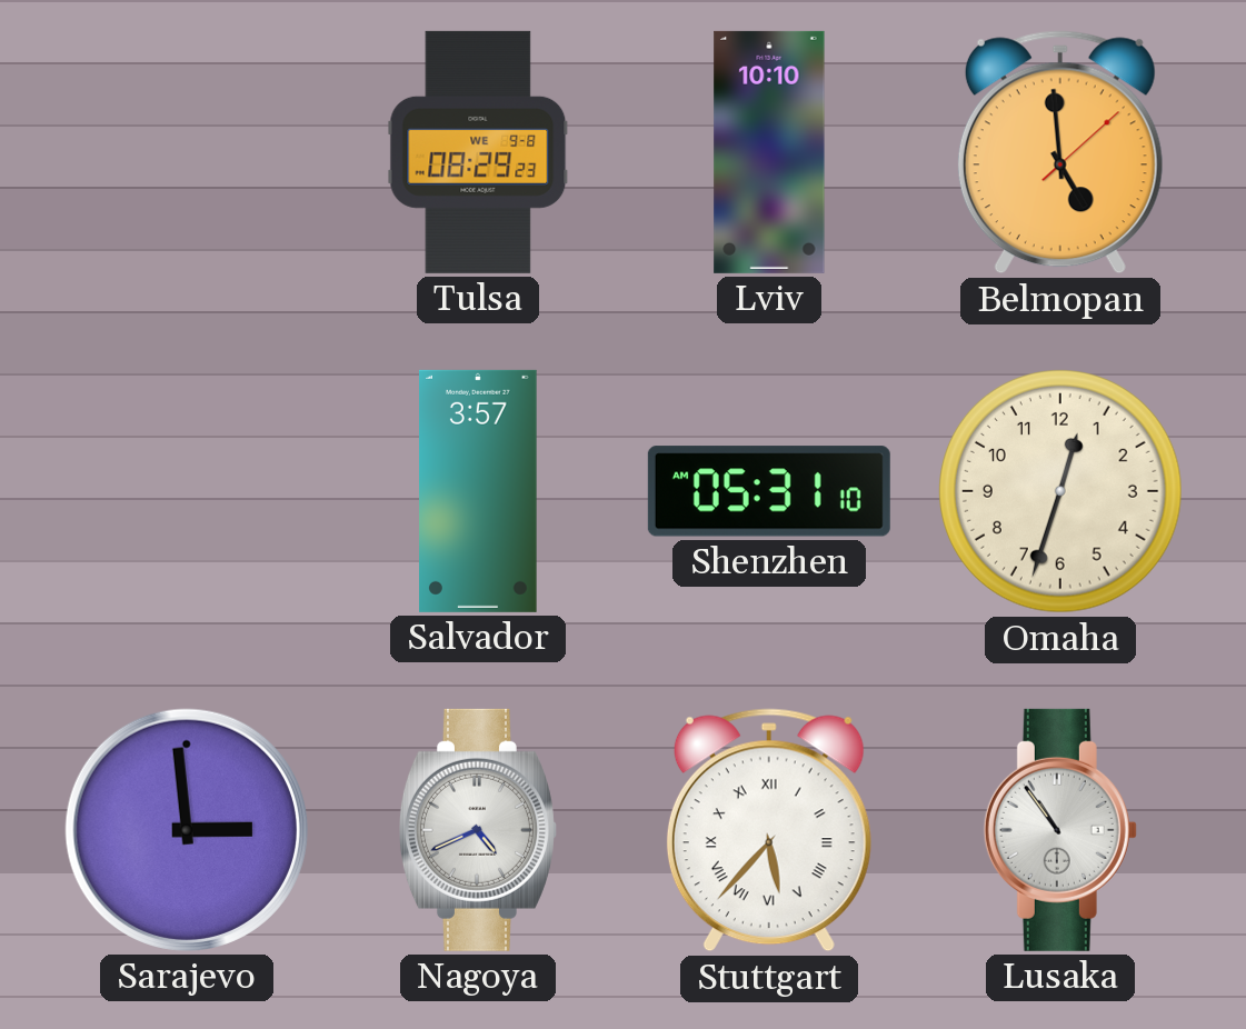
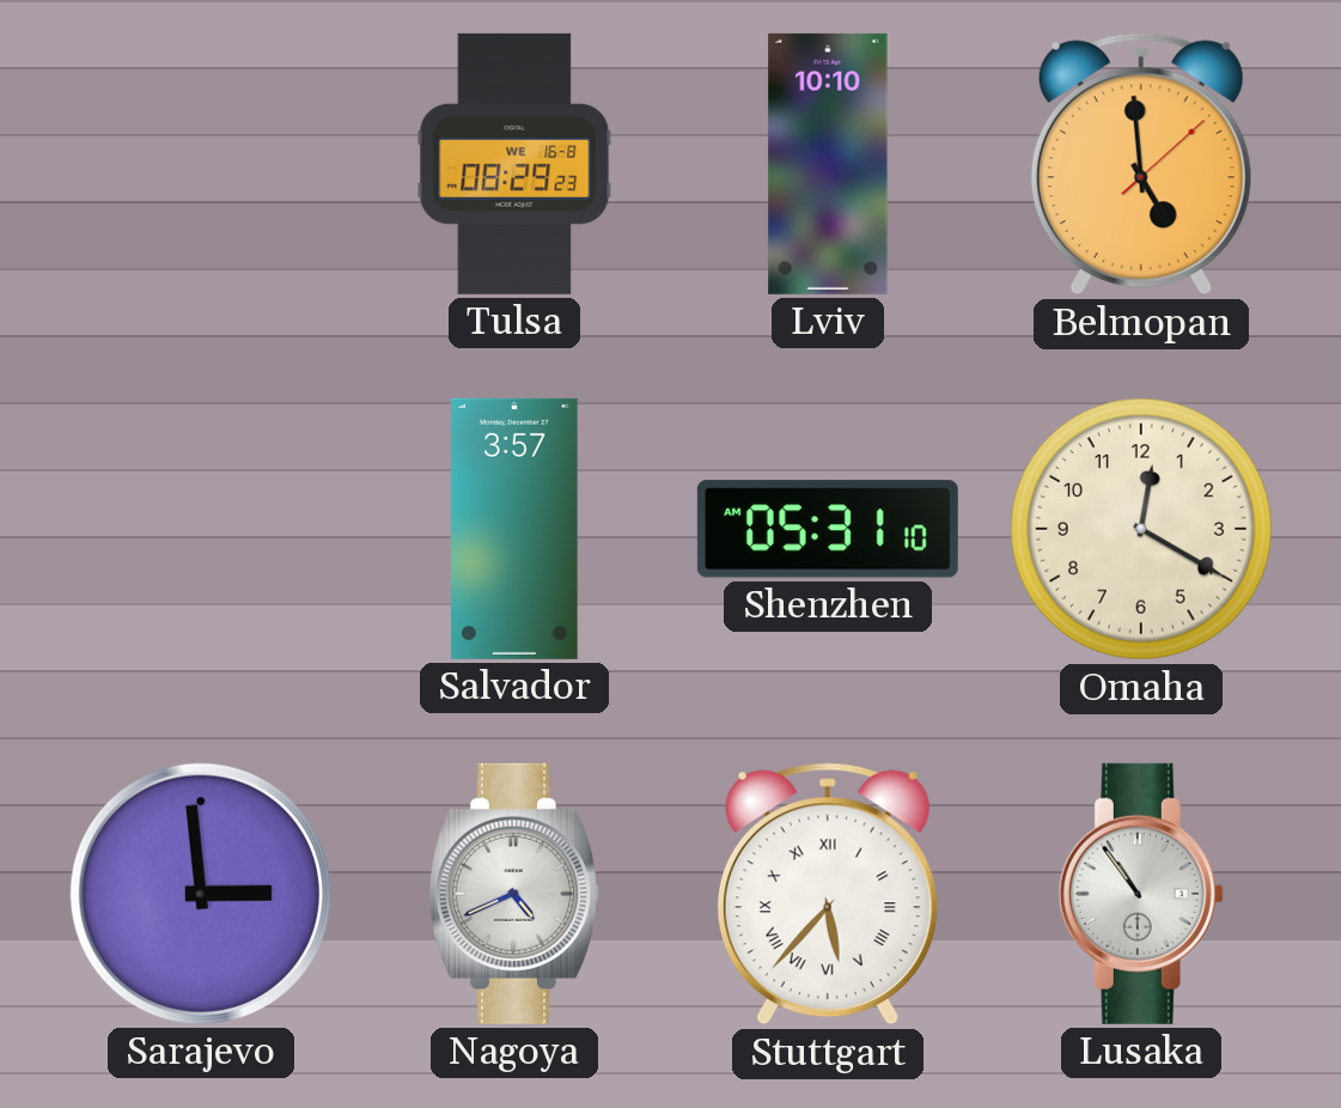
Tulsa date: WE 9-8 -> WE 16-8 (514, 164)
Omaha: 12:33 -> 12:20 (1142, 530)
